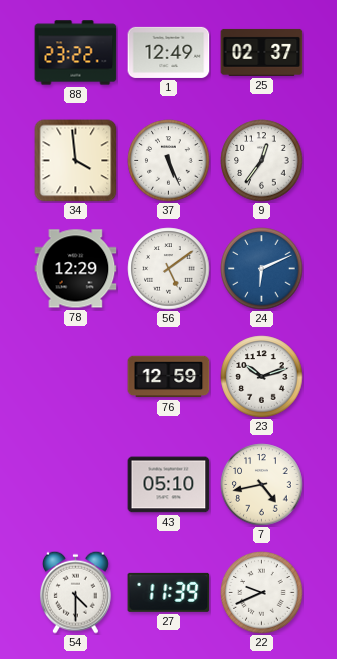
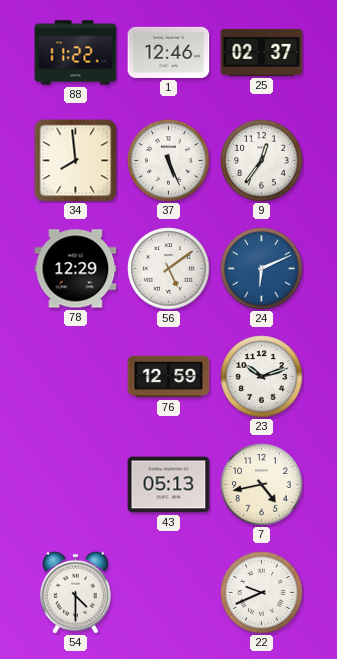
88: 23:22 -> 11:22 (76, 53)
1: 12:49 -> 12:46 (169, 52)
34: 3:59 -> 7:59 (76, 161)
43: 05:10 -> 05:13 (169, 485)
27: 11:39 -> none (169, 592)
